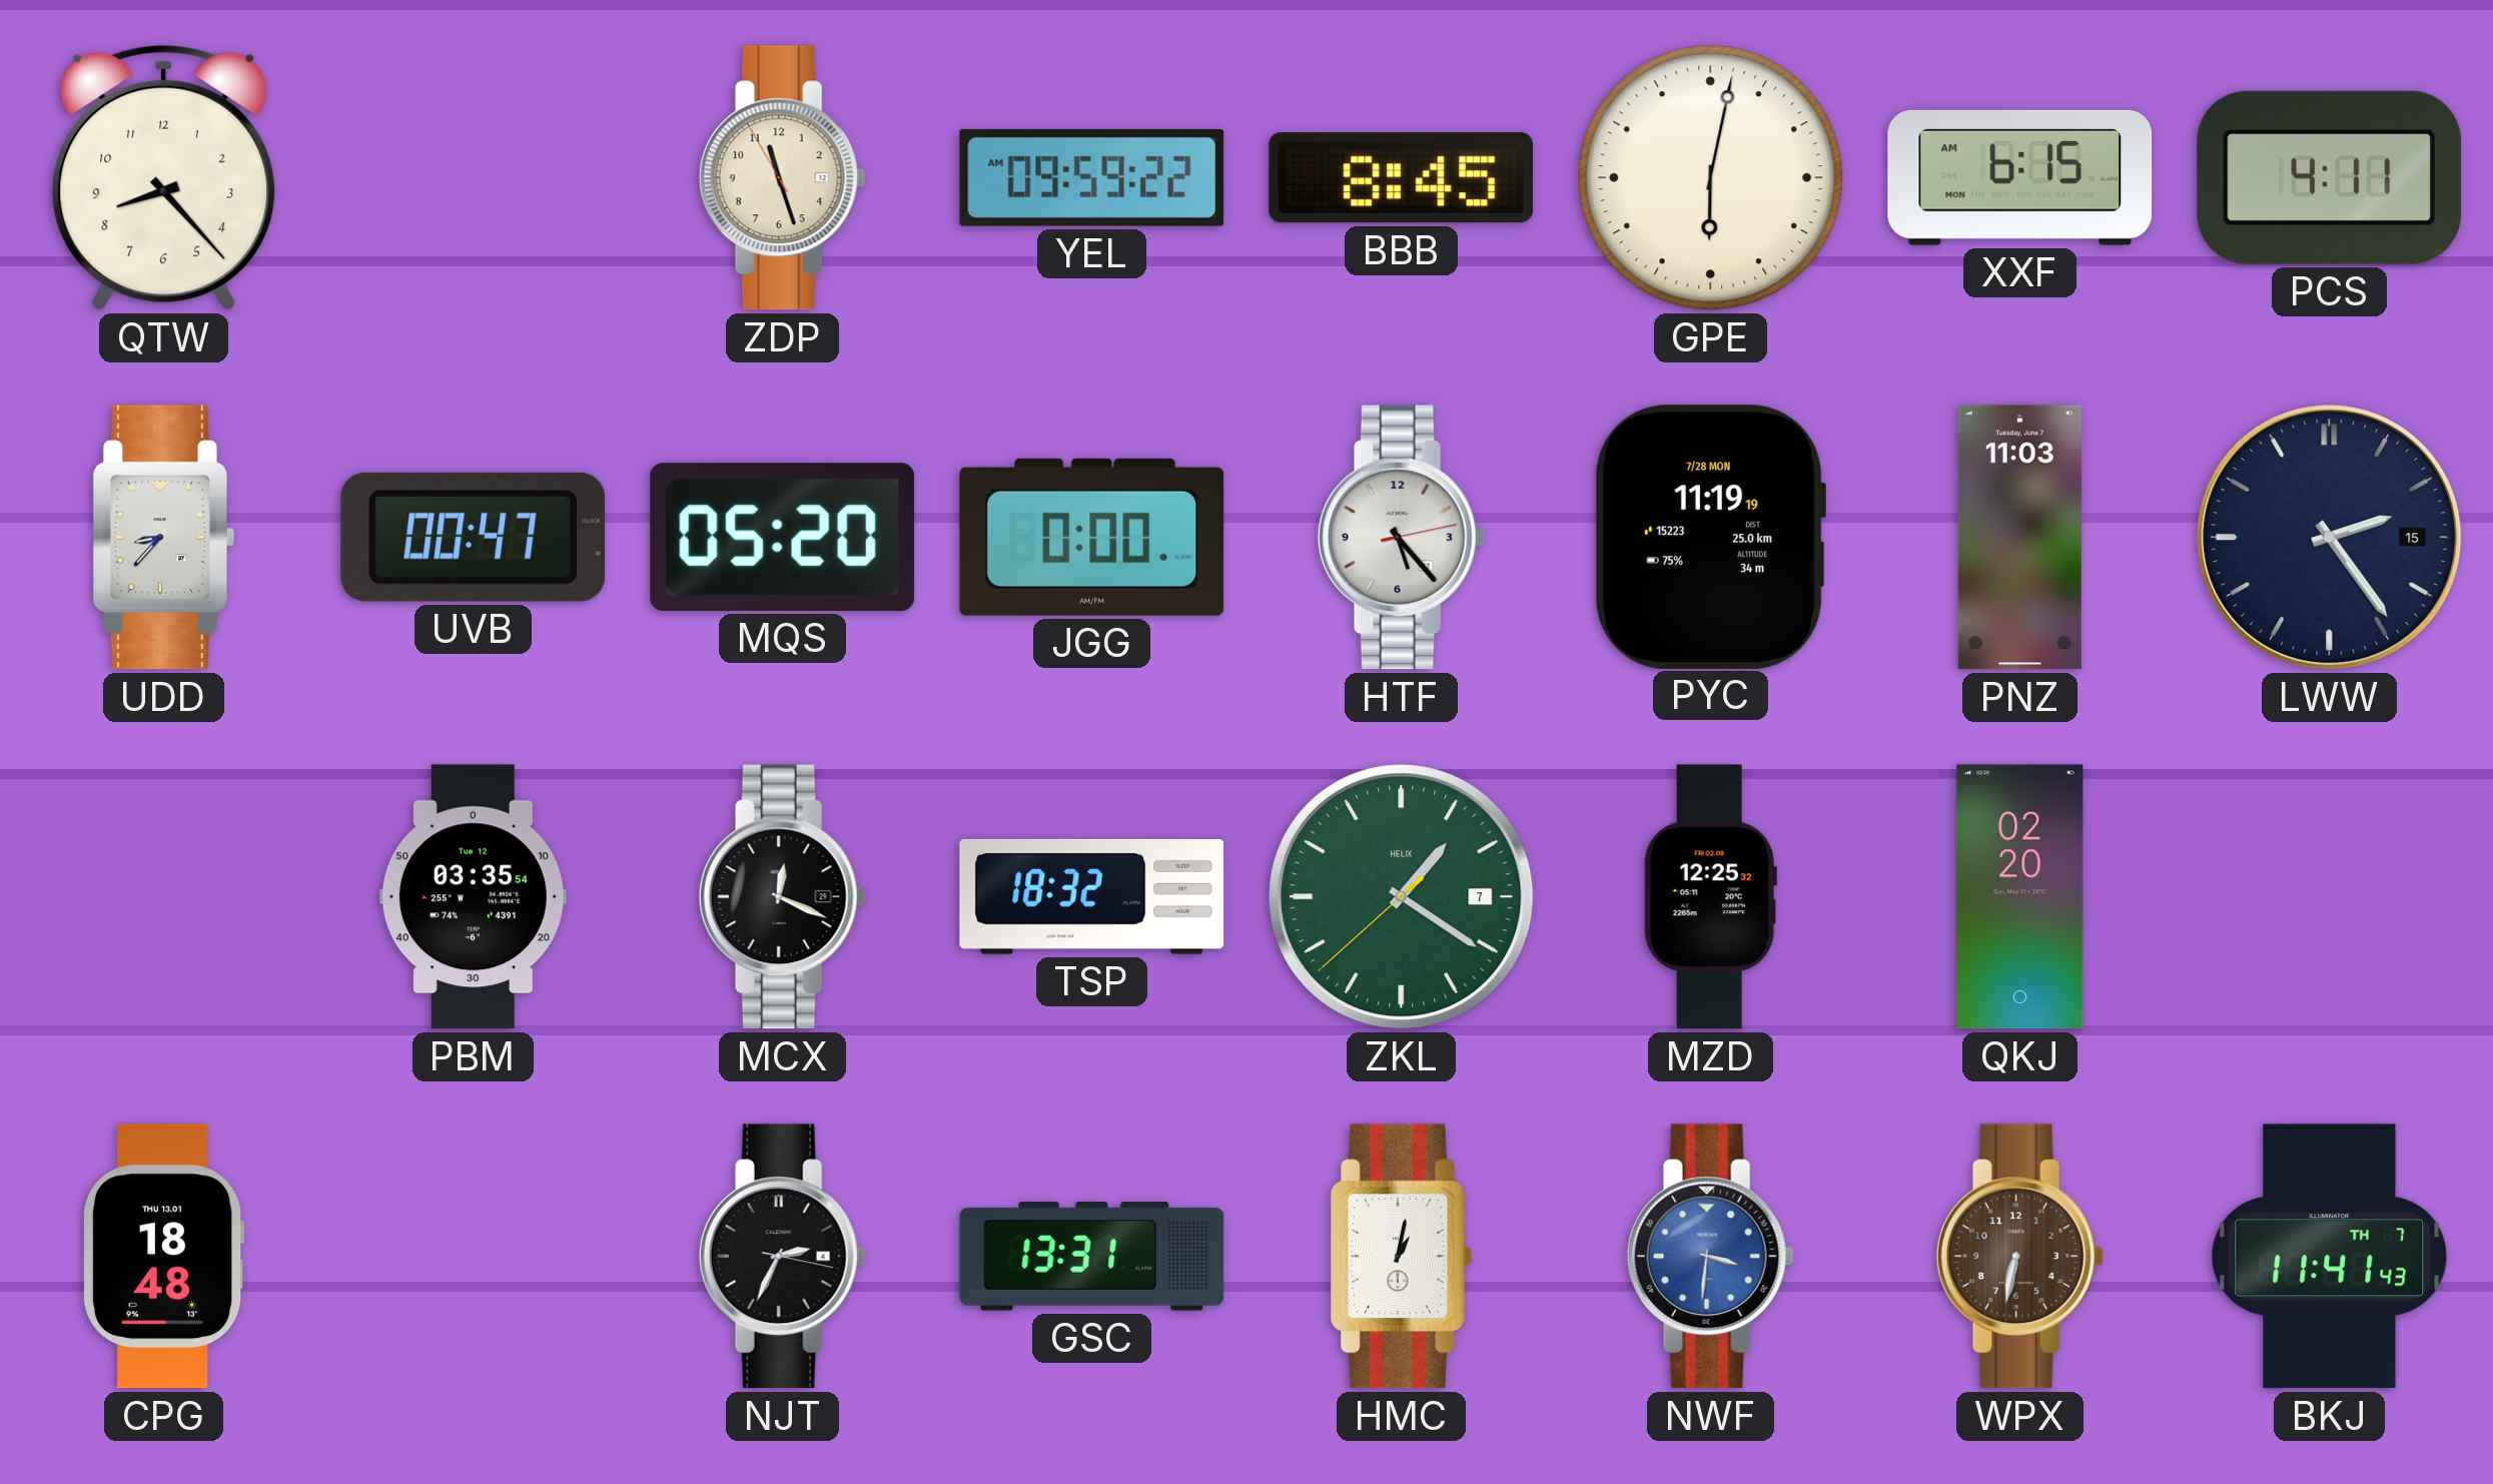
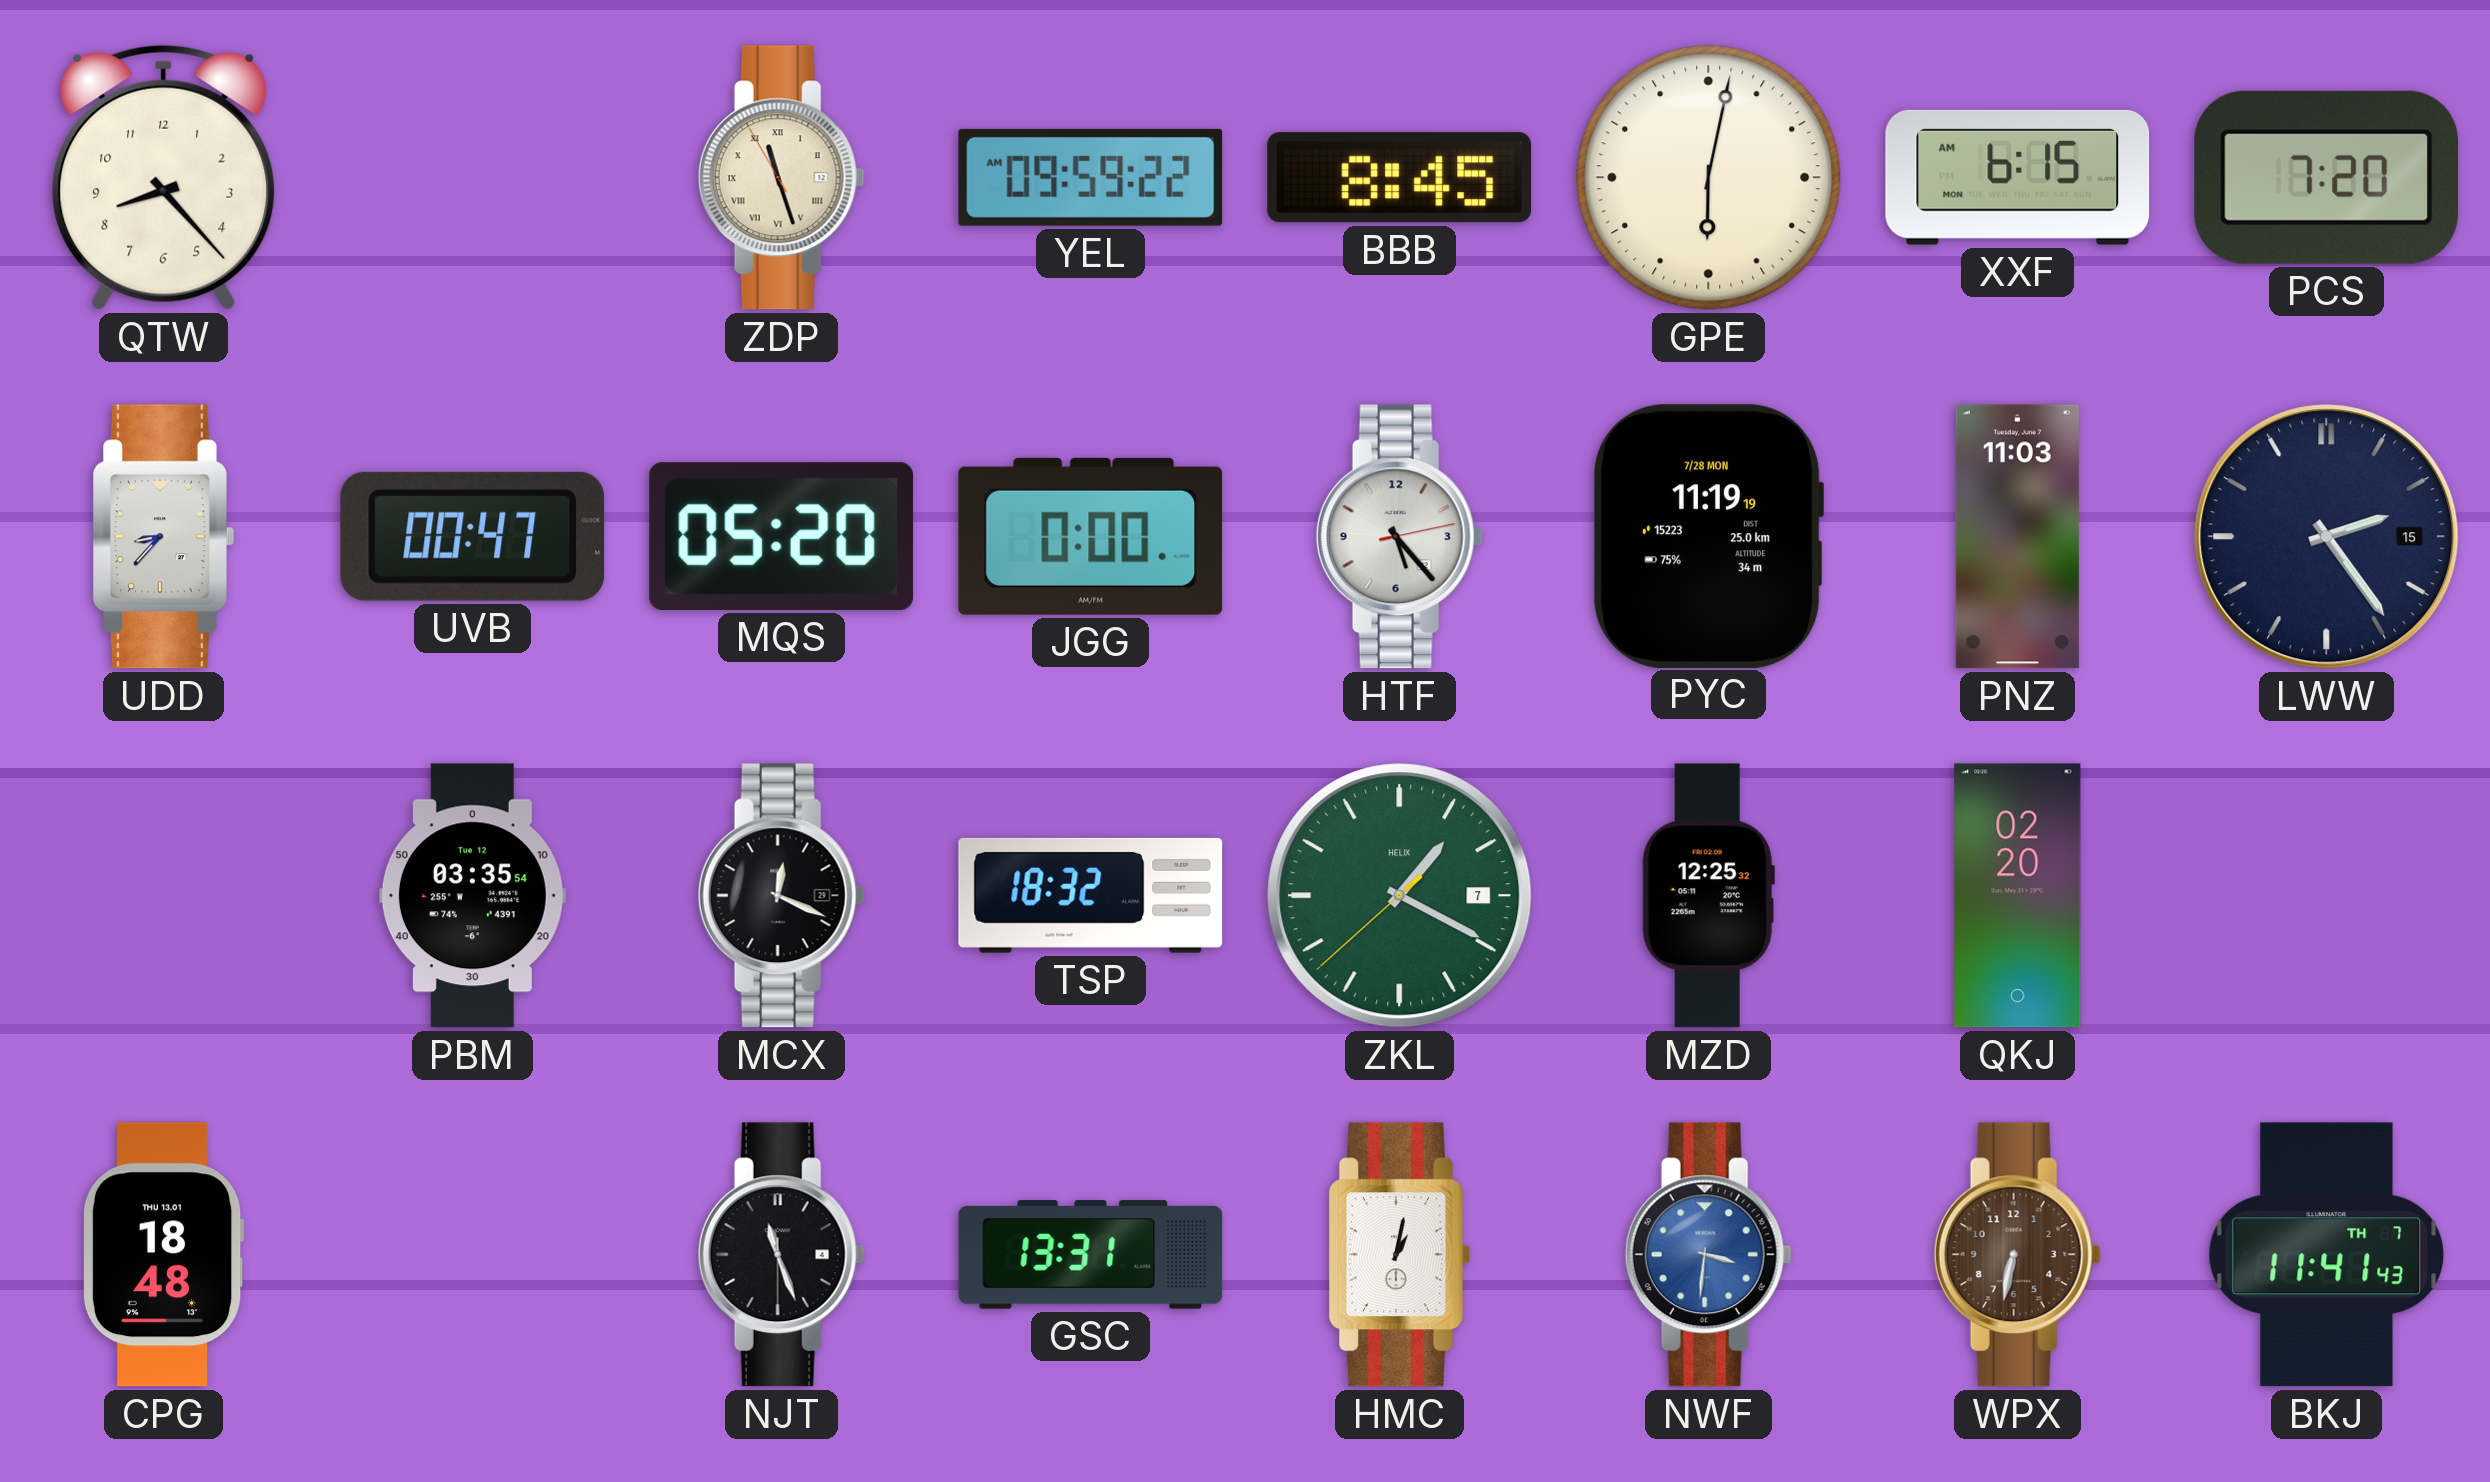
ZDP numerals: Arabic -> Roman (781, 178)
PCS: 4:11 -> 7:20 (2326, 177)
ZKL: 1:20 -> 1:19 (1400, 896)
NJT: 2:34 -> 11:26 (781, 1255)
